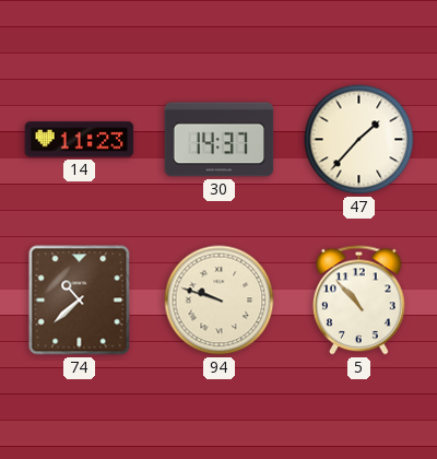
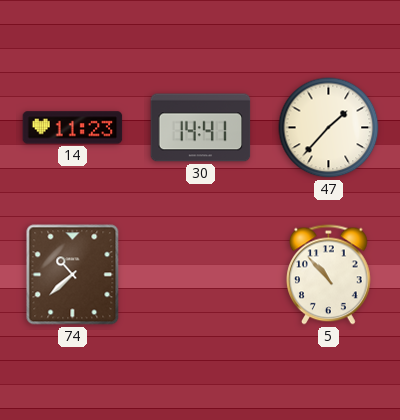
30: 14:37 -> 14:41 (201, 128)
94: 9:48 -> none (220, 301)
